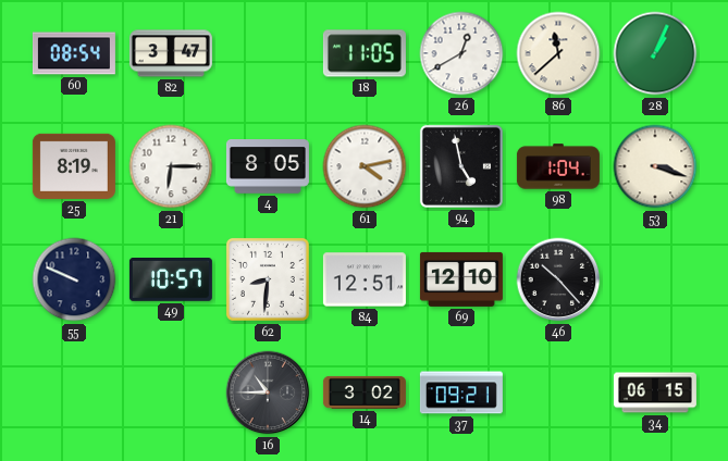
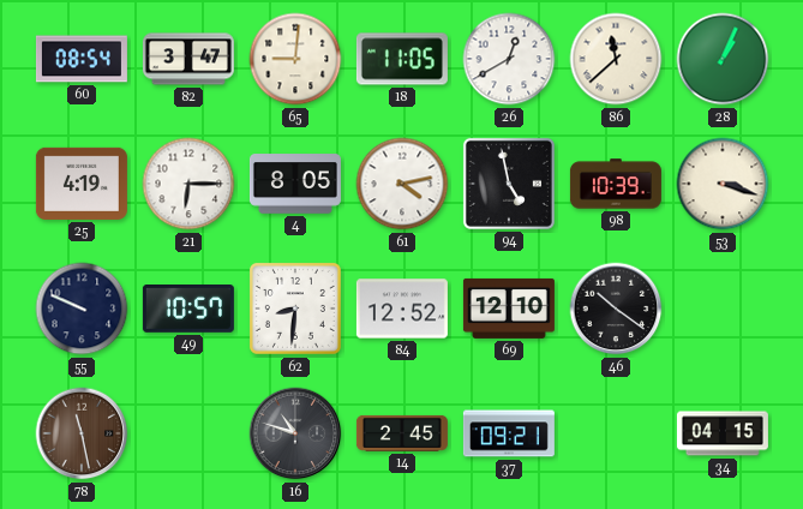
65: none -> 9:01 (295, 59)
25: 8:19 -> 4:19 (82, 184)
98: 1:04 -> 10:39 (616, 184)
84: 12:51 -> 12:52 (402, 309)
46: 10:23 -> 10:21 (616, 309)
78: none -> 11:28 (82, 433)
16: 10:45 -> 10:48 (295, 433)
14: 3:02 -> 2:45 (402, 433)
34: 06:15 -> 04:15 (723, 433)
